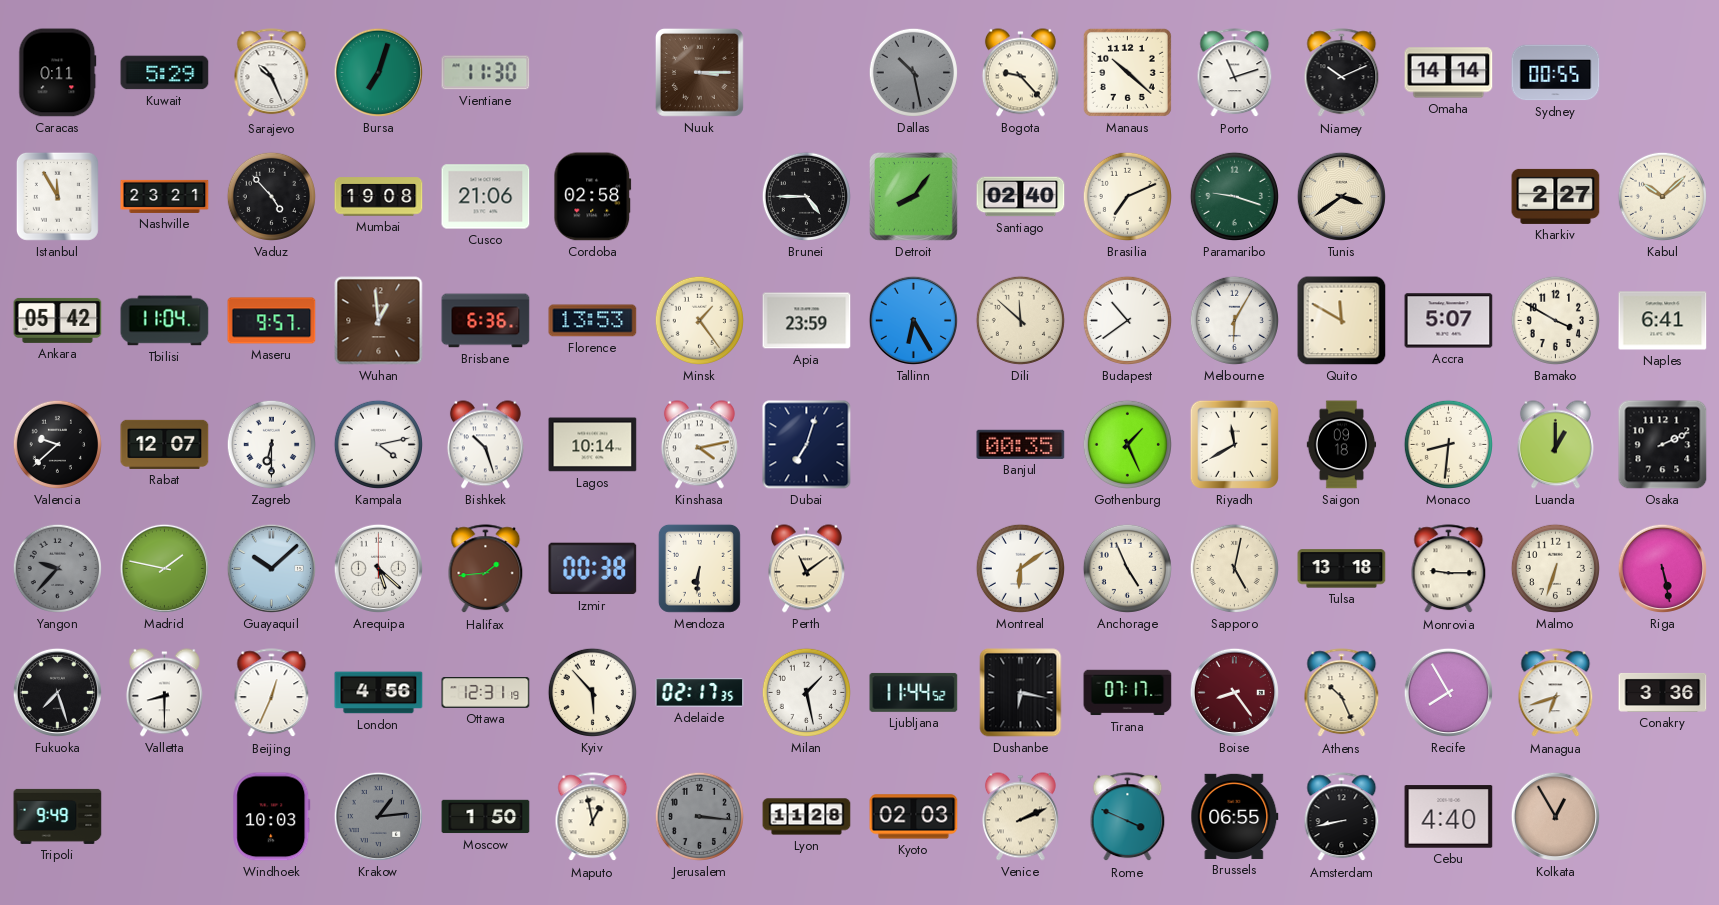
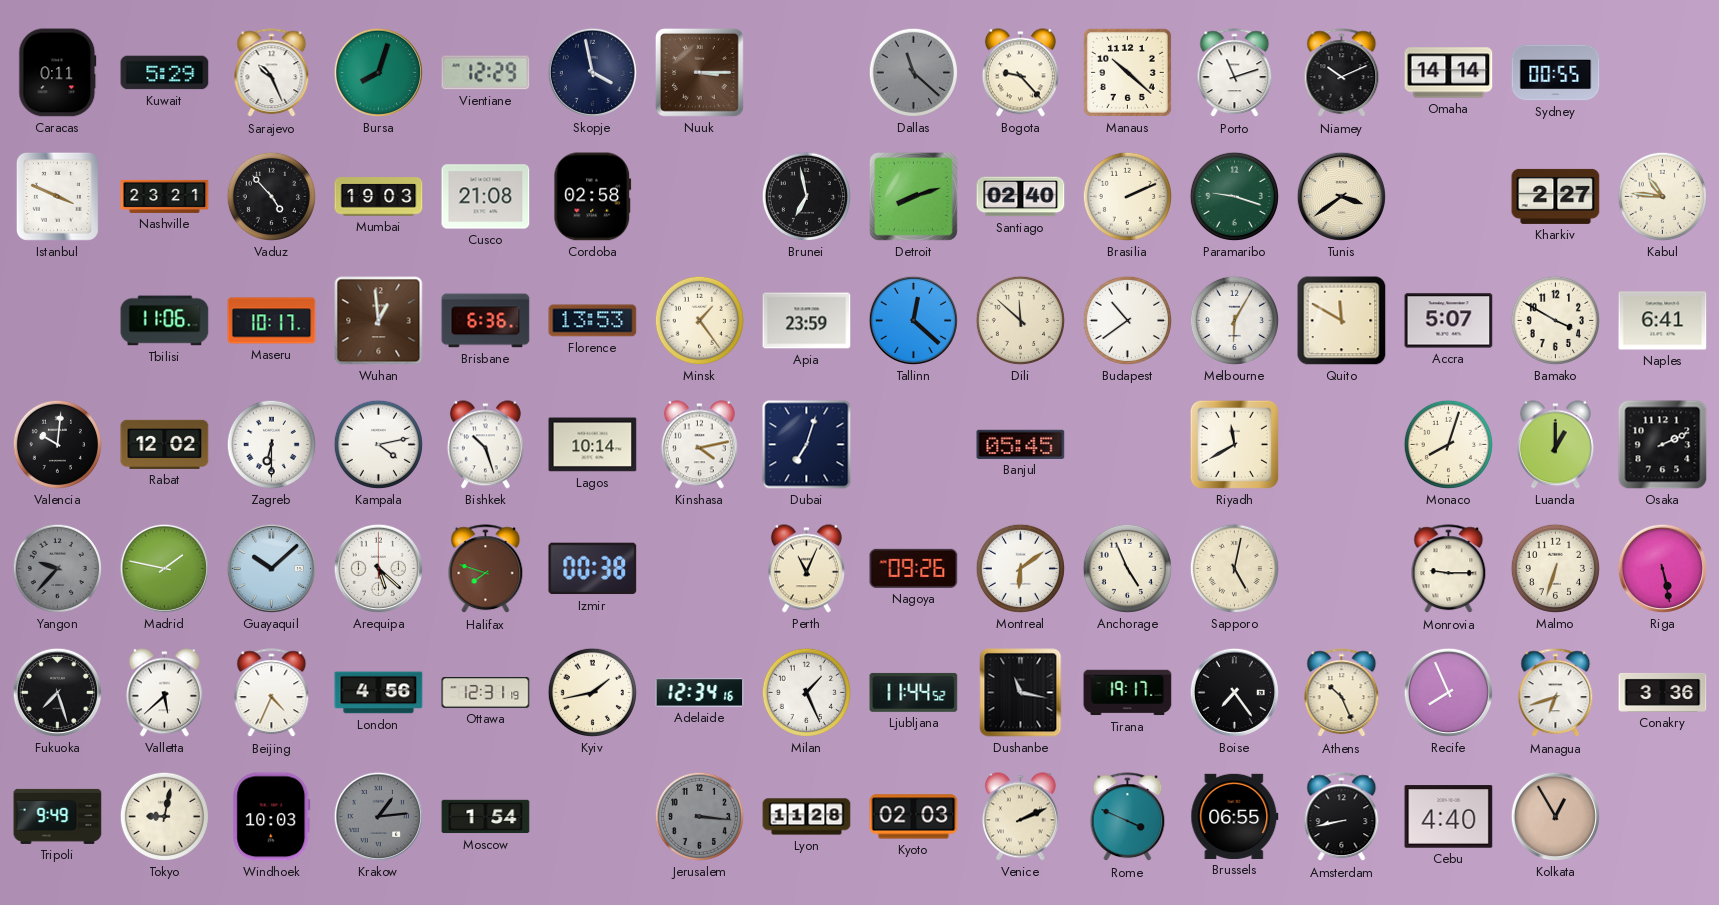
Bursa: 7:03 -> 8:03 (378, 72)
Vientiane: 11:30 -> 12:29 (486, 73)
Skopje: none -> 3:58 (592, 72)
Dallas: 10:28 -> 11:22 (913, 72)
Istanbul: 11:55 -> 3:49 (57, 196)
Mumbai: 19:08 -> 19:03 (379, 197)
Cusco: 21:06 -> 21:08 (486, 197)
Brunei: 4:45 -> 6:58 (806, 196)
Detroit: 8:06 -> 8:12 (913, 196)
Brasilia: 7:11 -> 2:11 (1127, 196)
Kabul: 10:08 -> 10:46 (1662, 196)
Ankara: 05:42 -> none (58, 320)
Tbilisi: 11:04 -> 11:06 (165, 321)
Maseru: 9:57 -> 10:17 (272, 321)
Tallinn: 6:25 -> 12:22 (913, 320)
Valencia: 9:38 -> 10:01 (57, 444)
Rabat: 12:07 -> 12:02 (165, 444)
Banjul: 00:35 -> 05:45 (1021, 444)
Gothenburg: 1:26 -> none (1127, 444)
Saigon: 09:18 -> none (1342, 445)
Monaco: 8:31 -> 8:03 (1448, 444)
Halifax: 1:44 -> 7:48 (486, 569)
Mendoza: 6:31 -> none (699, 568)
Perth: 11:09 -> 11:04 (806, 569)
Nagoya: none -> 09:26 (914, 568)
Tulsa: 13:18 -> none (1342, 569)
Valletta: 8:30 -> 5:38 (164, 693)
Beijing: 12:34 -> 4:34 (272, 693)
Kyiv: 5:53 -> 1:43 (592, 692)
Adelaide: 02:17 -> 12:34 (700, 693)
Milan: 1:28 -> 1:26 (806, 692)
Dushanbe: 6:17 -> 11:17 (1021, 693)
Tirana: 07:17 -> 19:17 (1128, 693)
Boise: 8:24 -> 7:24 (1234, 692)
Boise dial: burgundy -> black (1234, 692)
Recife: 7:55 -> 7:56 (1448, 692)
Tokyo: none -> 9:02 (164, 816)
Moscow: 1:50 -> 1:54 (486, 817)
Maputo: 12:58 -> none (593, 817)
